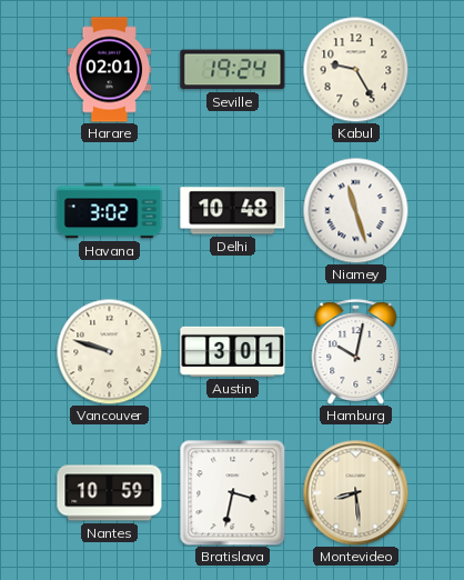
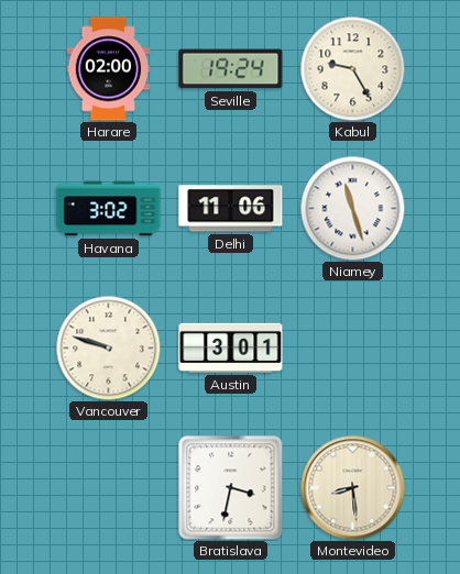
Harare: 02:01 -> 02:00 (108, 69)
Delhi: 10:48 -> 11:06 (231, 209)
Hamburg: 10:02 -> none (356, 352)
Nantes: 10:59 -> none (110, 493)
